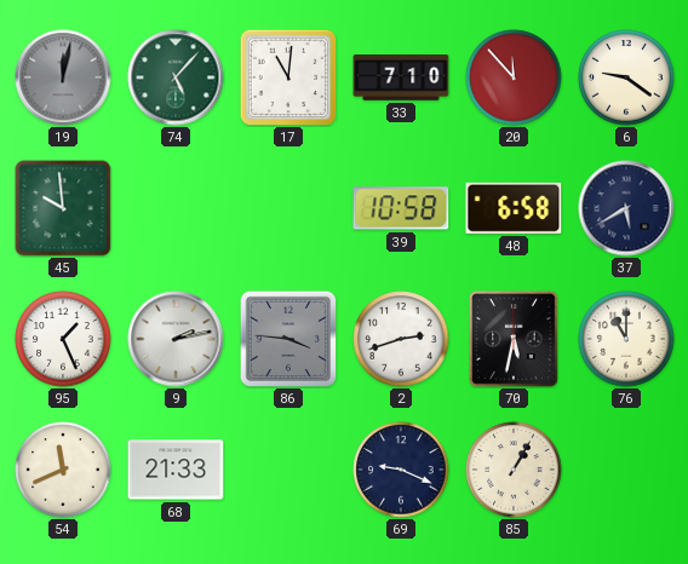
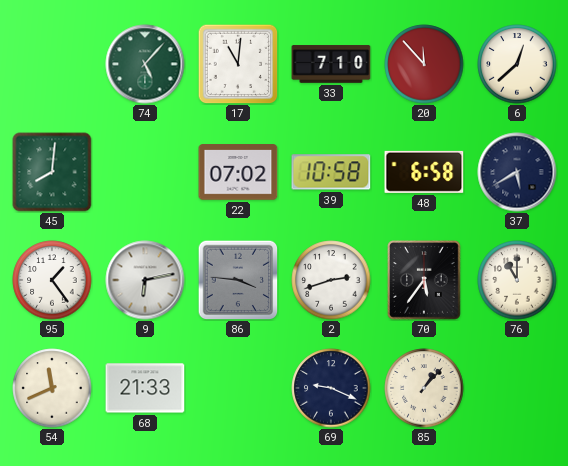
19: 12:02 -> none (63, 77)
6: 9:21 -> 12:38 (517, 64)
45: 9:59 -> 8:01 (52, 172)
22: none -> 07:02 (238, 172)
95: 1:26 -> 1:24 (52, 280)
9: 2:13 -> 6:13 (145, 280)
70: 5:32 -> 5:36 (425, 280)
85: 1:05 -> 1:07 (424, 388)
